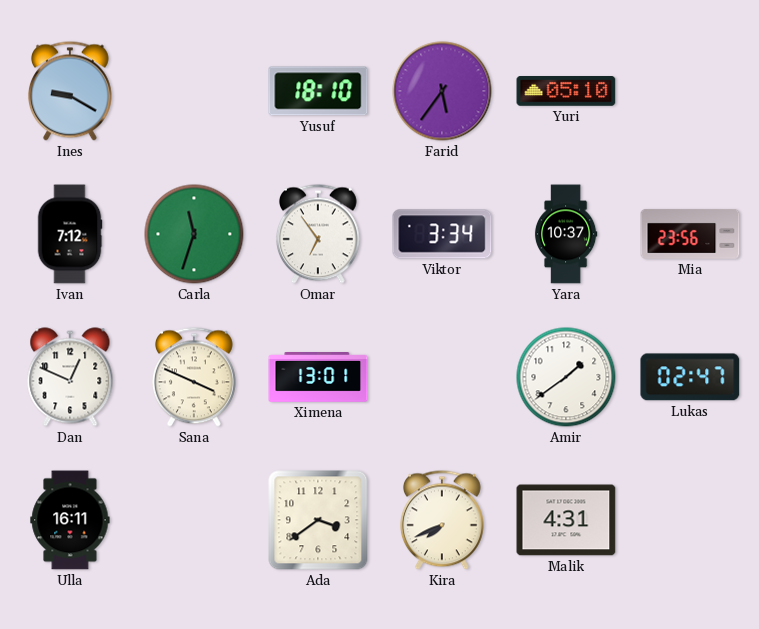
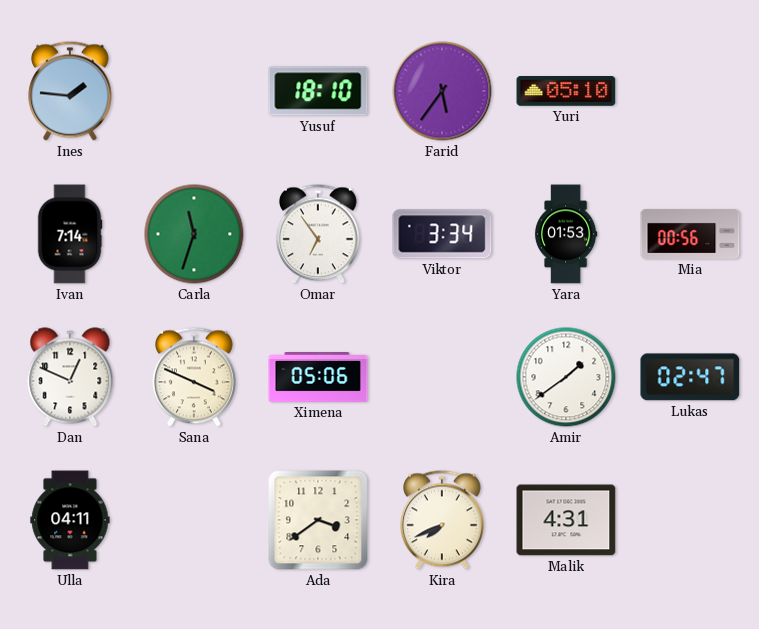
Ines: 9:20 -> 1:46 (70, 91)
Ivan: 7:12 -> 7:14 (70, 234)
Yara: 10:37 -> 01:53 (566, 234)
Mia: 23:56 -> 00:56 (690, 234)
Ximena: 13:01 -> 05:06 (318, 378)
Ulla: 16:11 -> 04:11 (70, 520)
